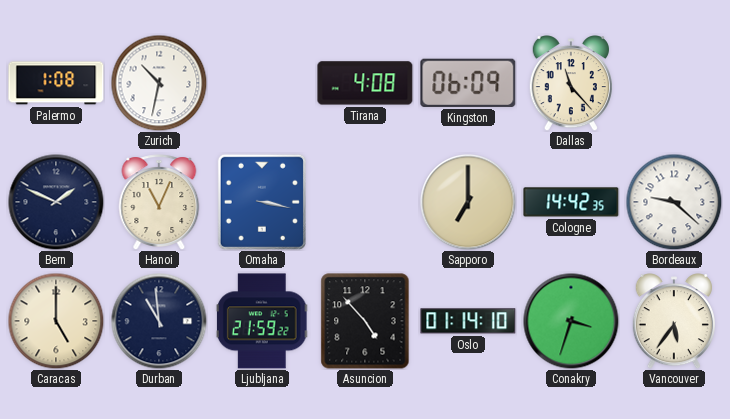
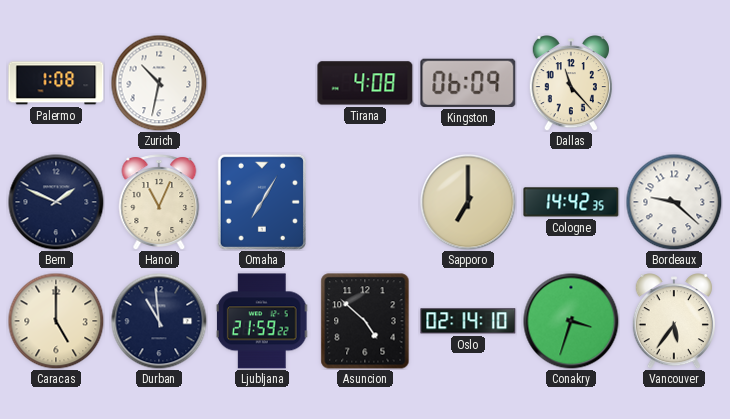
Omaha: 3:17 -> 7:05 (262, 201)
Asuncion: 4:53 -> 4:52 (365, 321)
Oslo: 01:14 -> 02:14 (468, 321)
